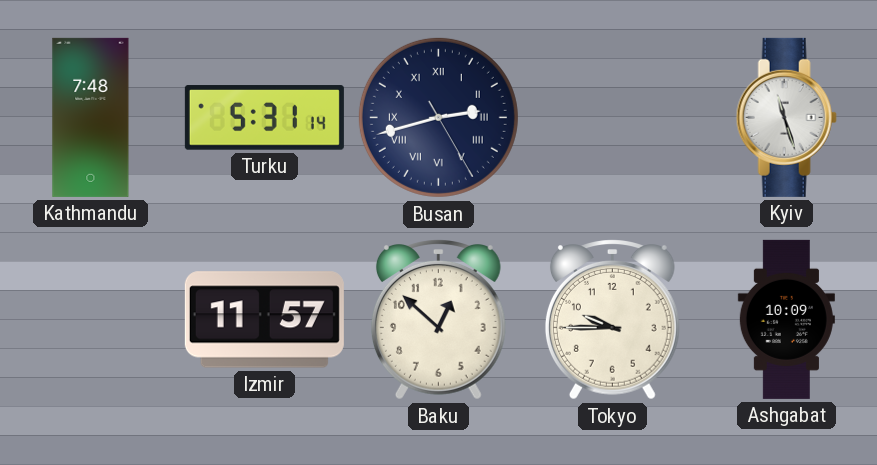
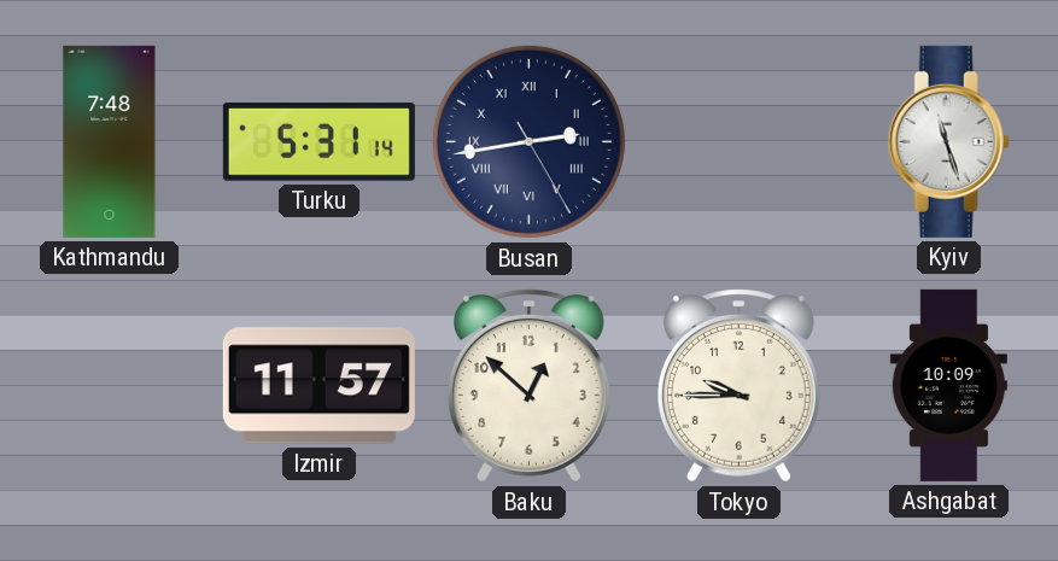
Busan: 2:42 -> 2:43 (528, 141)
